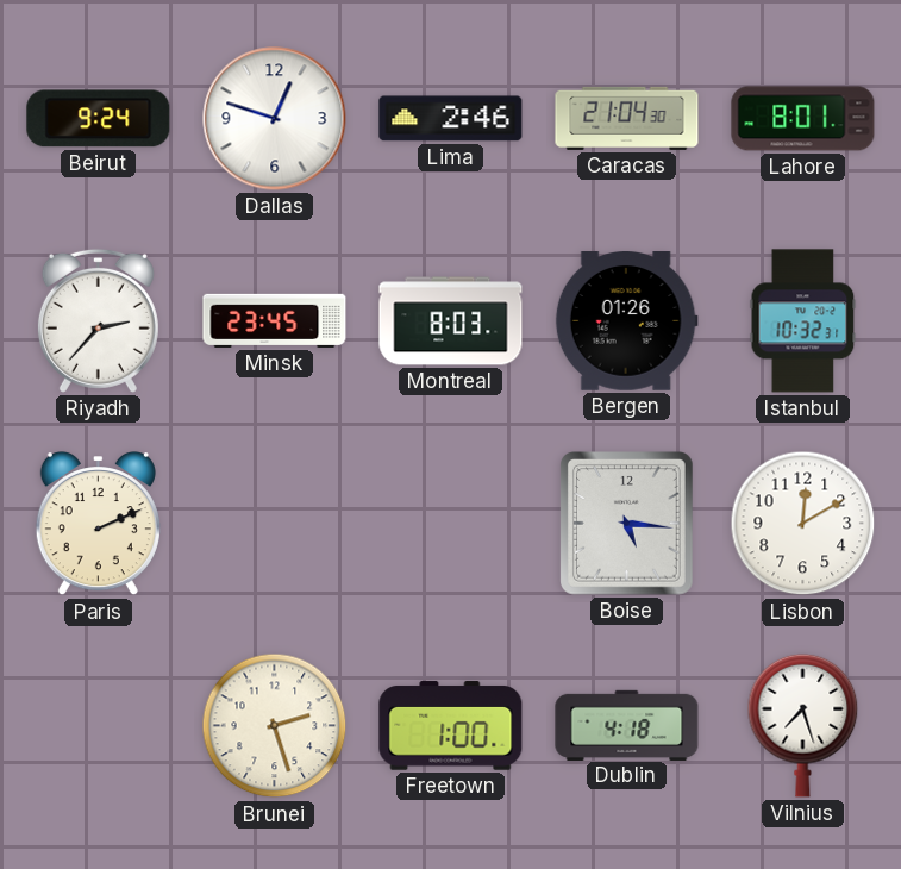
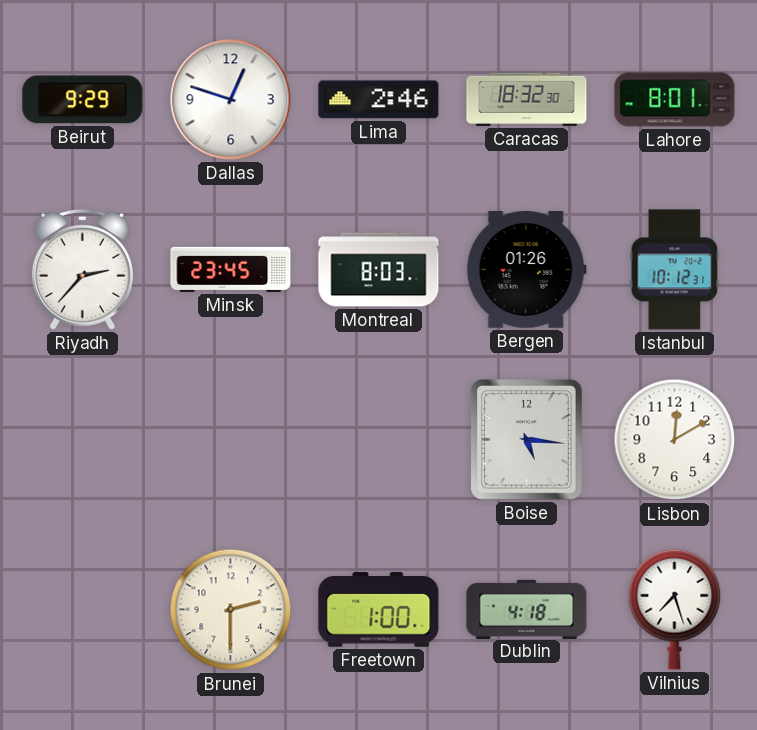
Beirut: 9:24 -> 9:29 (83, 100)
Caracas: 21:04 -> 18:32 (527, 99)
Istanbul: 10:32 -> 10:12 (675, 270)
Paris: 2:11 -> none (98, 524)
Brunei: 2:27 -> 2:30 (231, 610)
